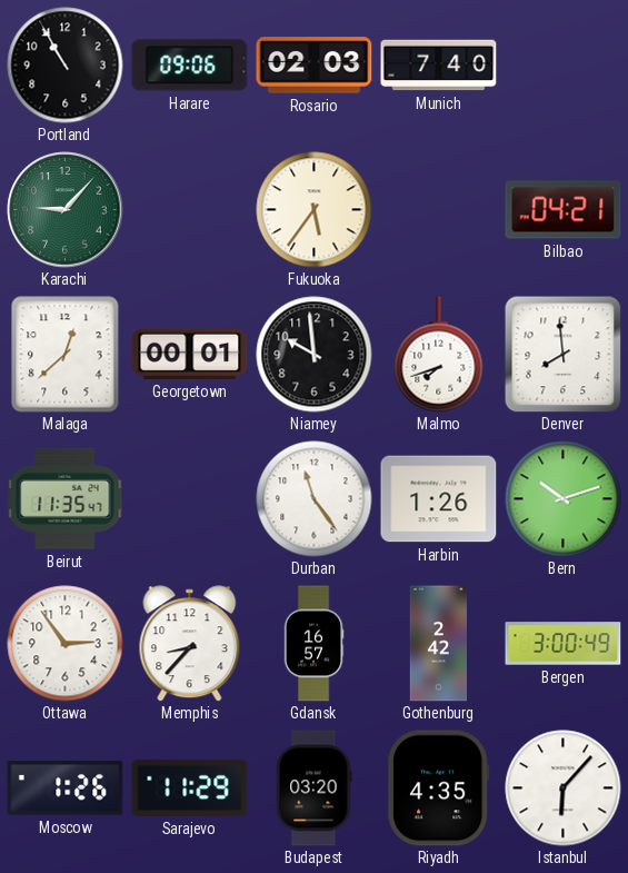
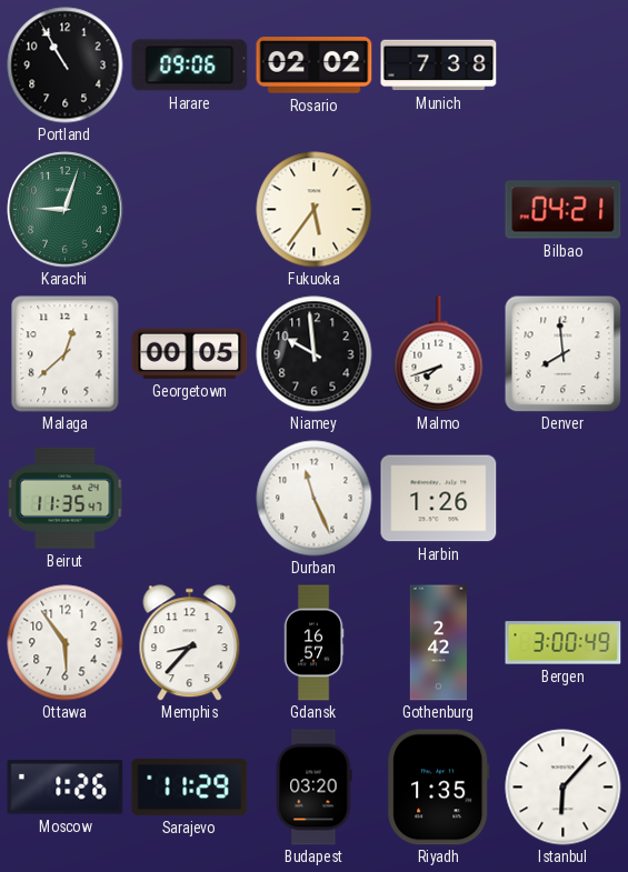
Rosario: 02:03 -> 02:02 (315, 66)
Munich: 7:40 -> 7:38 (439, 66)
Karachi: 9:07 -> 9:03 (66, 210)
Georgetown: 00:01 -> 00:05 (190, 353)
Durban: 11:24 -> 11:26 (315, 499)
Bern: 10:12 -> none (564, 499)
Ottawa: 2:54 -> 5:54 (66, 643)
Riyadh: 4:35 -> 1:35 (439, 788)
